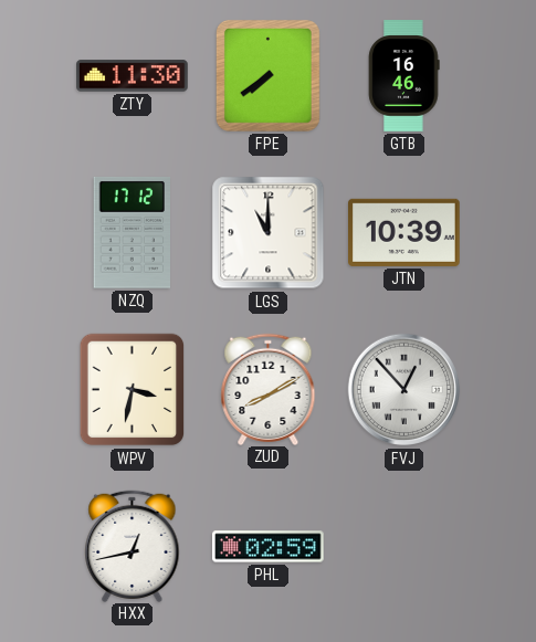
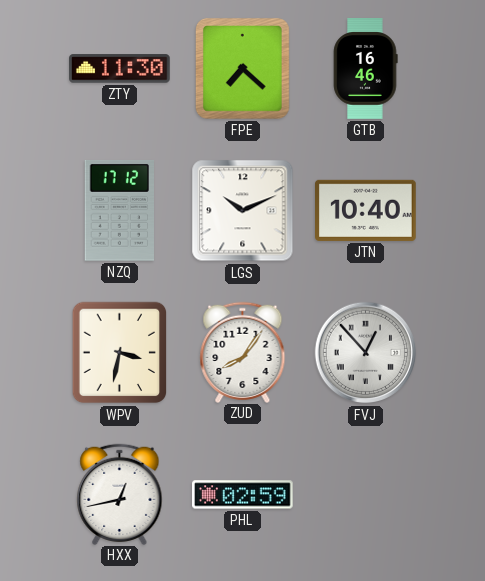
FPE: 7:39 -> 7:22 (242, 68)
LGS: 11:00 -> 10:11 (243, 211)
JTN: 10:39 -> 10:40 (366, 210)
ZUD: 8:10 -> 8:06 (243, 352)
